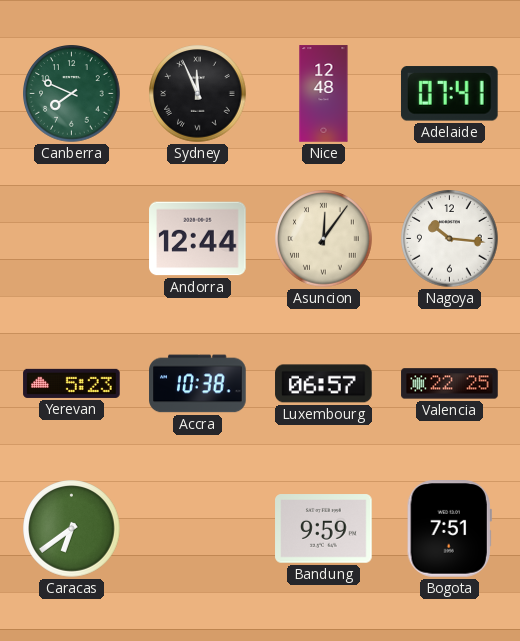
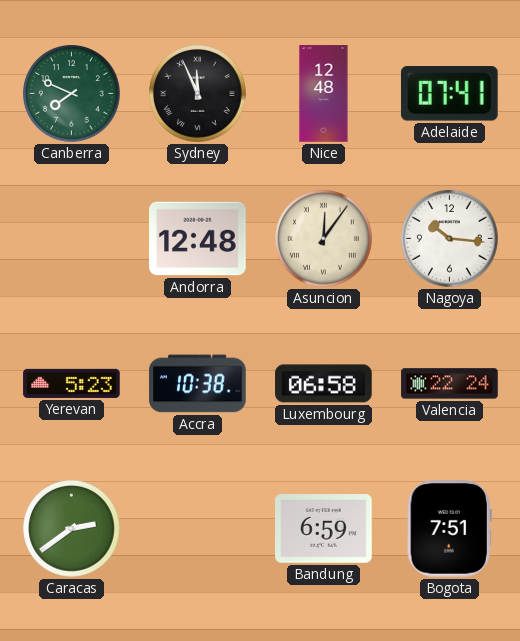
Andorra: 12:44 -> 12:48 (198, 239)
Luxembourg: 06:57 -> 06:58 (324, 384)
Valencia: 22:25 -> 22:24 (450, 384)
Caracas: 6:39 -> 2:39 (72, 529)
Bandung: 9:59 -> 6:59 (324, 529)
